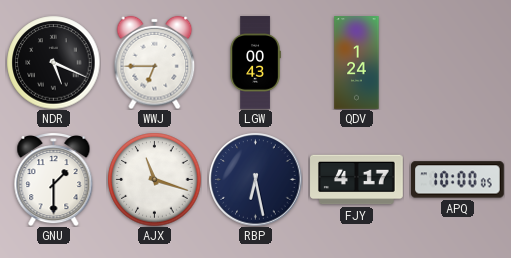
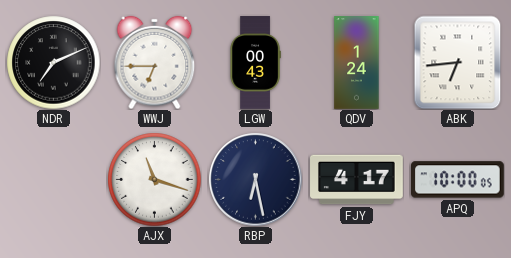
NDR: 5:19 -> 7:11 (53, 62)
ABK: none -> 6:44 (458, 62)
GNU: 1:30 -> none (54, 180)
